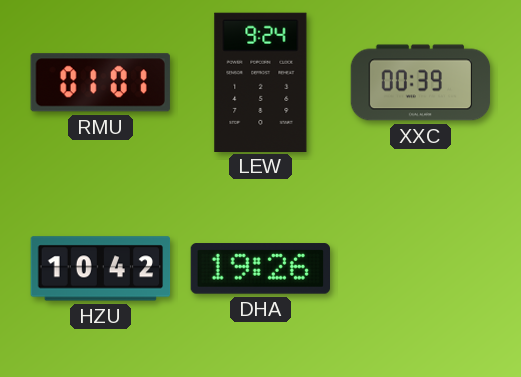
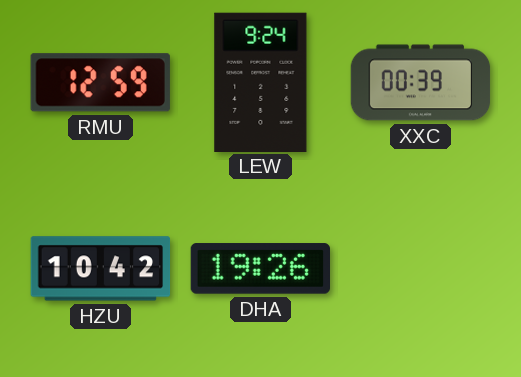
RMU: 01:01 -> 12:59 (100, 83)
